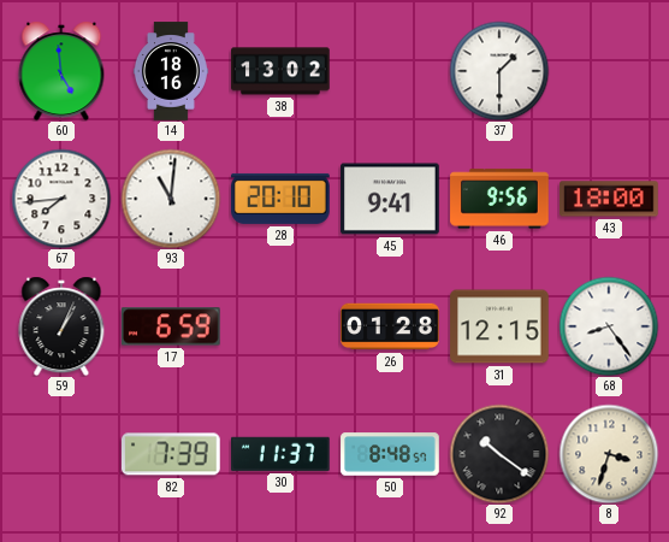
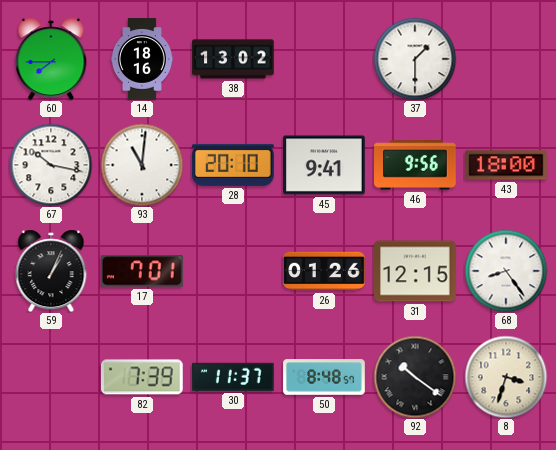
60: 4:59 -> 7:45 (51, 59)
67: 7:44 -> 10:17 (51, 165)
17: 6:59 -> 7:01 (142, 271)
26: 01:28 -> 01:26 (324, 271)
